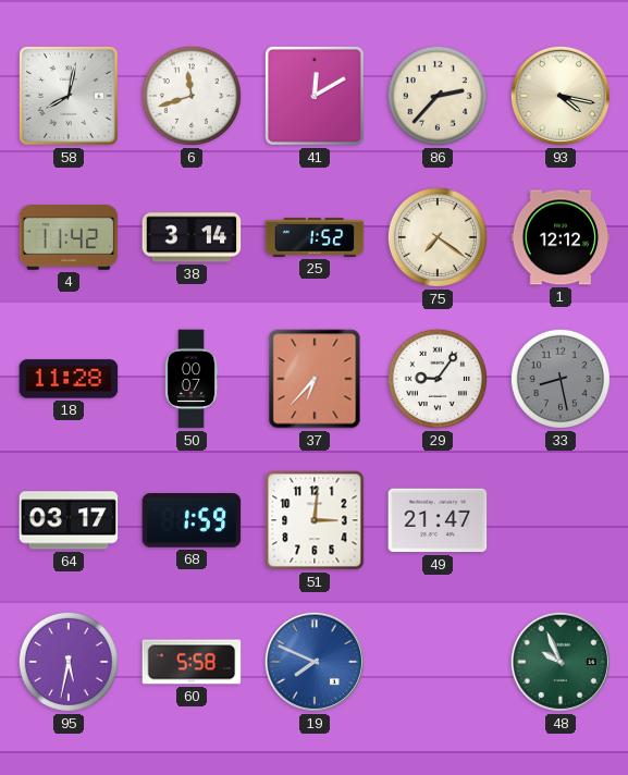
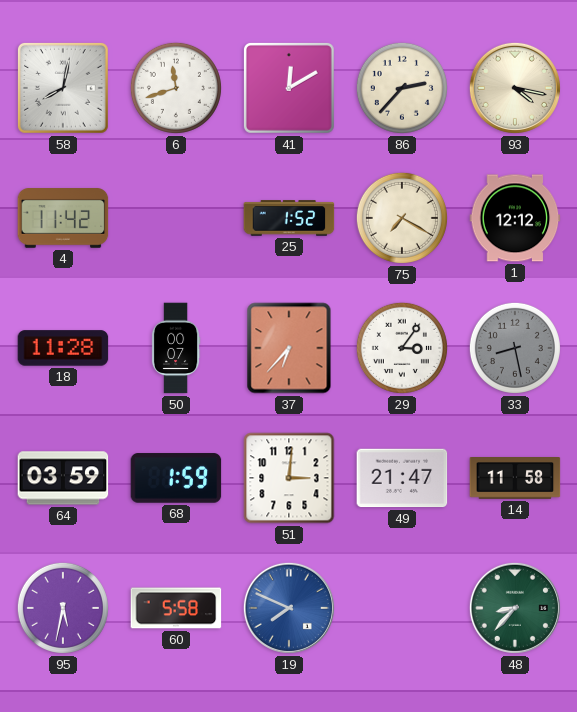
38: 3:14 -> none (192, 237)
75: 7:21 -> 7:20 (402, 218)
29: 9:06 -> 3:06 (402, 348)
64: 03:17 -> 03:59 (63, 478)
14: none -> 11:58 (515, 479)
48: 9:56 -> 8:37 (515, 608)
